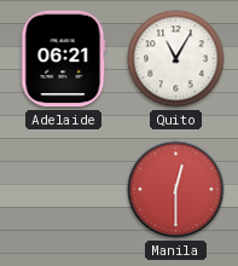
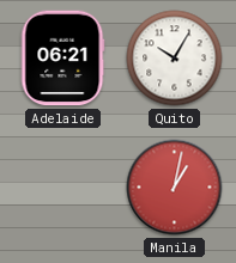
Quito: 11:05 -> 10:05 (175, 59)
Manila: 12:30 -> 1:02 (175, 188)
